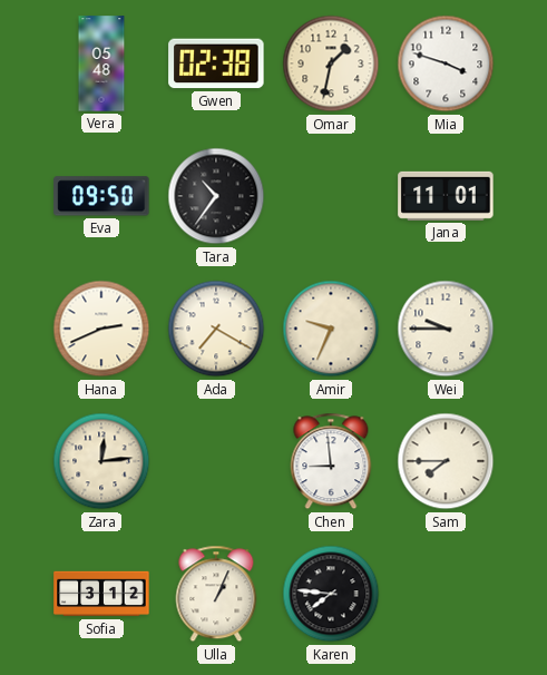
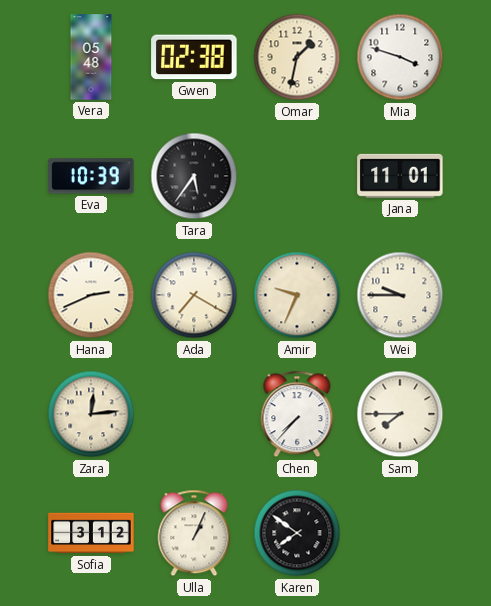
Eva: 09:50 -> 10:39 (91, 176)
Tara: 10:36 -> 5:36 (194, 176)
Chen: 8:59 -> 7:37 (297, 414)
Karen: 7:46 -> 7:51 (297, 533)
